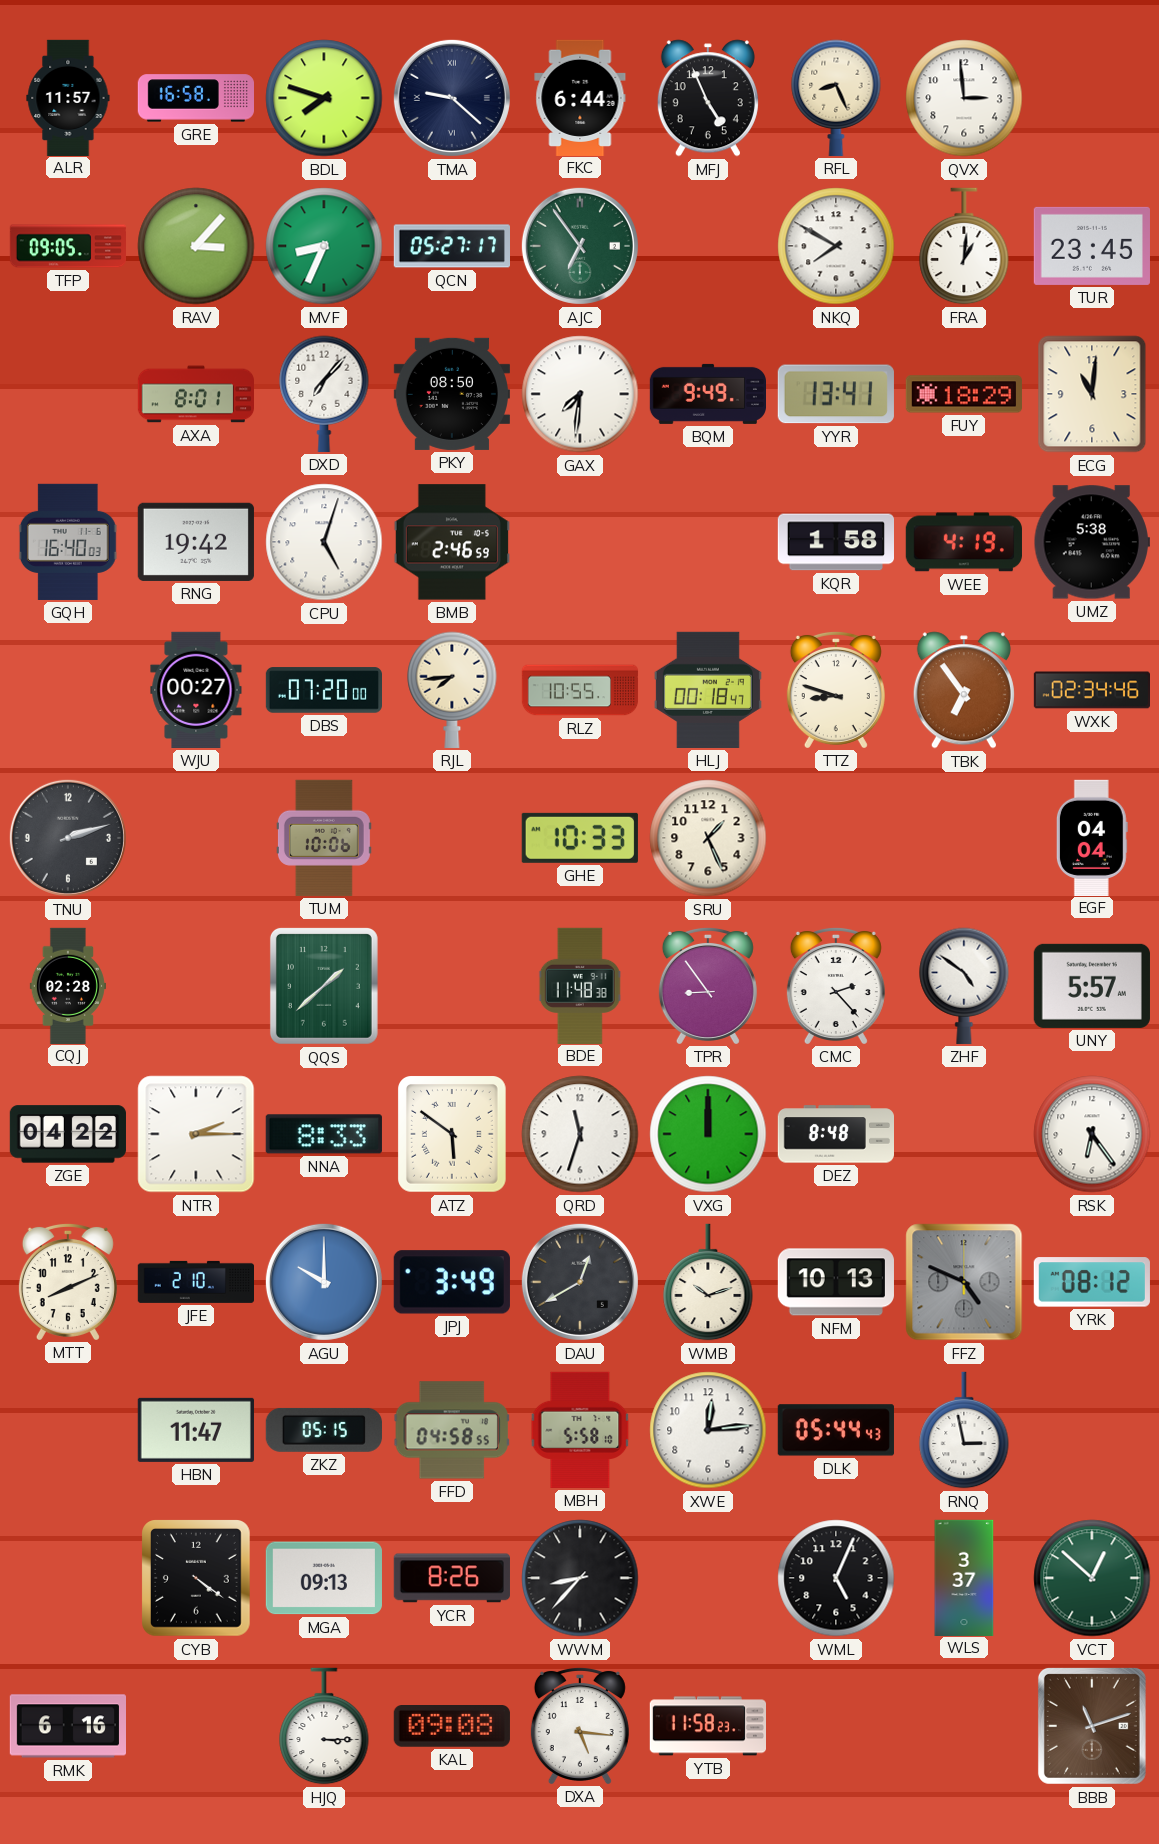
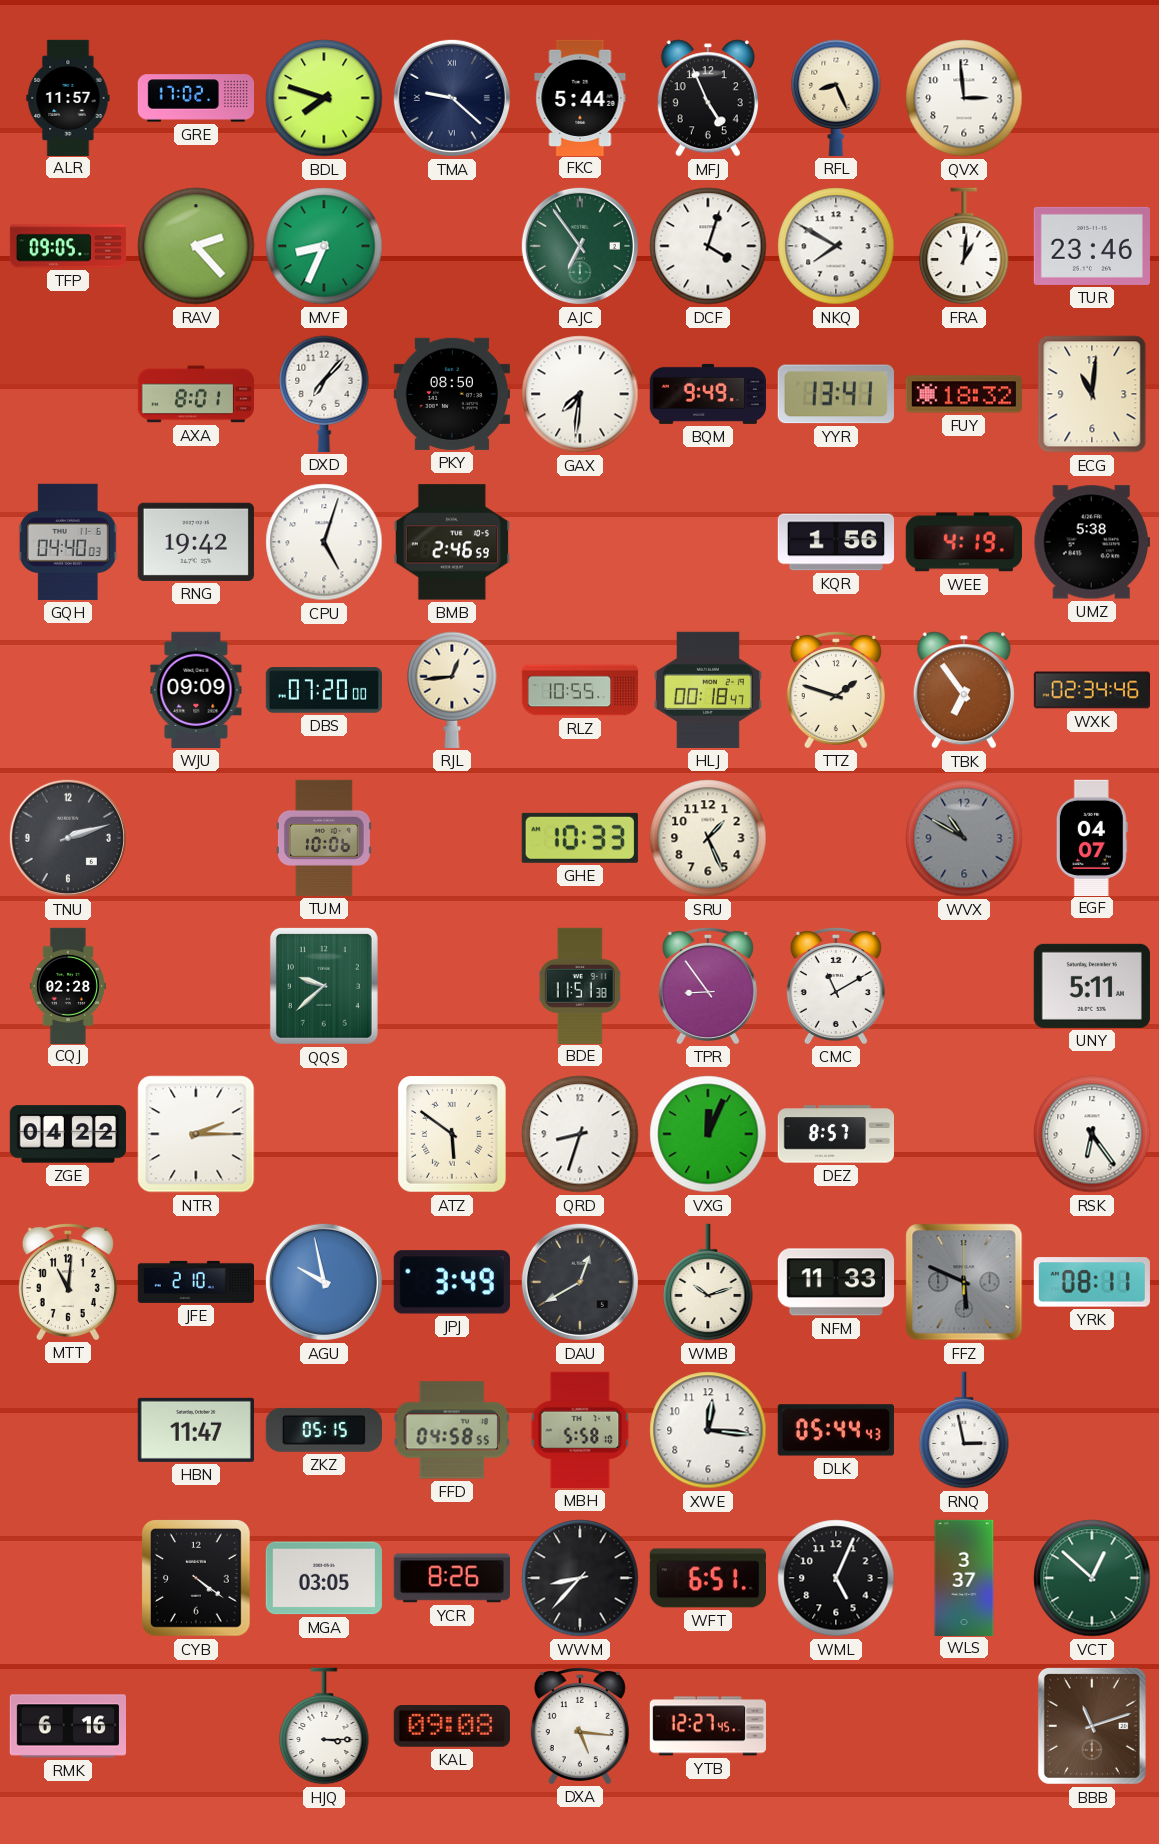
GRE: 16:58 -> 17:02 (195, 98)
FKC: 6:44 -> 5:44 (580, 97)
RAV: 3:07 -> 2:23 (196, 246)
QCN: 05:27 -> none (451, 246)
DCF: none -> 4:03 (708, 246)
TUR: 23:45 -> 23:46 (1092, 246)
FUY: 18:29 -> 18:32 (964, 394)
GQH: 16:40 -> 04:40 (68, 542)
KQR: 1:58 -> 1:56 (835, 542)
WJU: 00:27 -> 09:09 (196, 690)
RJL: 7:44 -> 12:44 (452, 690)
TTZ: 8:48 -> 1:48 (836, 689)
WVX: none -> 10:50 (964, 838)
EGF: 04:04 -> 04:07 (1092, 837)
QQS: 1:38 -> 9:38 (324, 986)
BDE: 11:48 -> 11:51 (580, 985)
CMC: 2:23 -> 11:10 (836, 985)
ZHF: 4:51 -> none (964, 986)
UNY: 5:57 -> 5:11 (1092, 986)
NNA: 8:33 -> none (324, 1134)
QRD: 11:33 -> 8:33 (580, 1134)
VXG: 12:00 -> 12:04 (708, 1134)
DEZ: 8:48 -> 8:57 (835, 1134)
MTT: 8:11 -> 11:01 (68, 1281)
AGU: 10:00 -> 9:58 (324, 1282)
NFM: 10:13 -> 11:33 (836, 1282)
FFZ: 4:49 -> 5:49 (964, 1282)
YRK: 08:12 -> 08:11 (1092, 1282)
XWE: 12:14 -> 12:16 (708, 1430)
MGA: 09:13 -> 03:05 (324, 1578)
WFT: none -> 6:51 (708, 1578)
YTB: 11:58 -> 12:27 (707, 1726)
